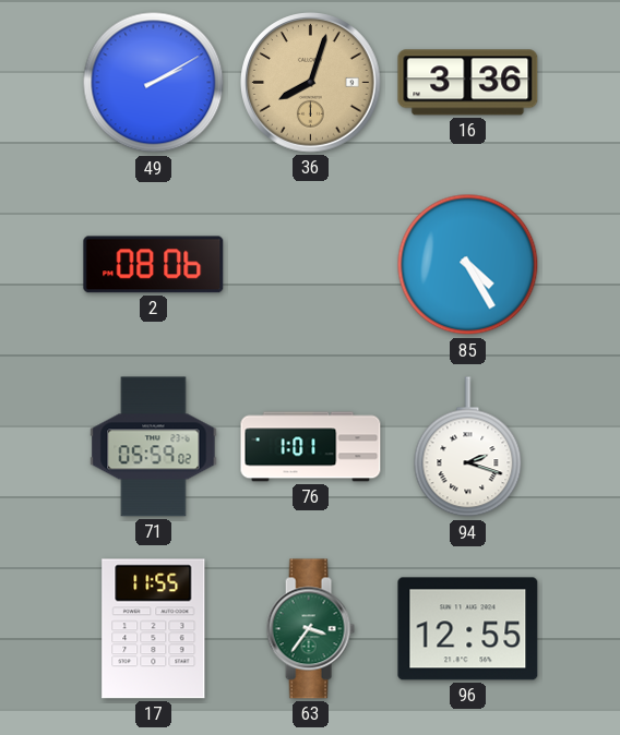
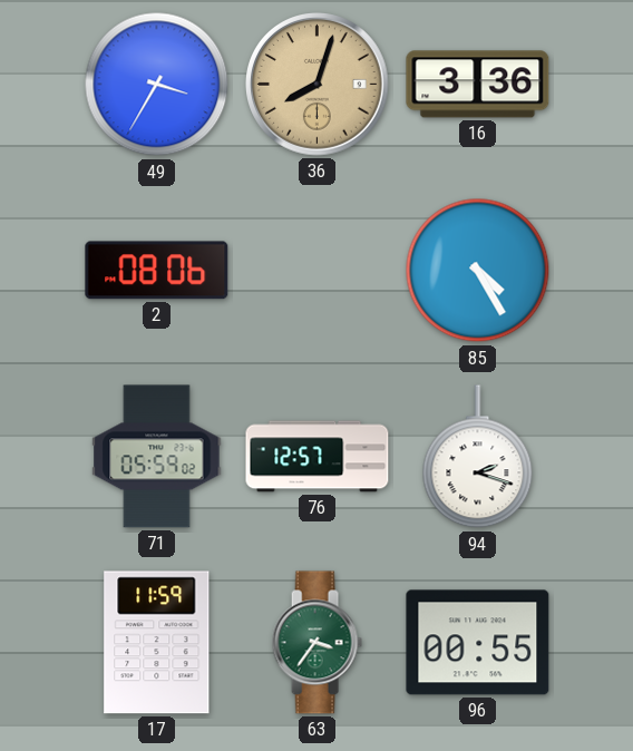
49: 2:10 -> 3:35 (157, 85)
76: 1:01 -> 12:57 (318, 457)
17: 11:55 -> 11:59 (157, 643)
96: 12:55 -> 00:55 (478, 643)
